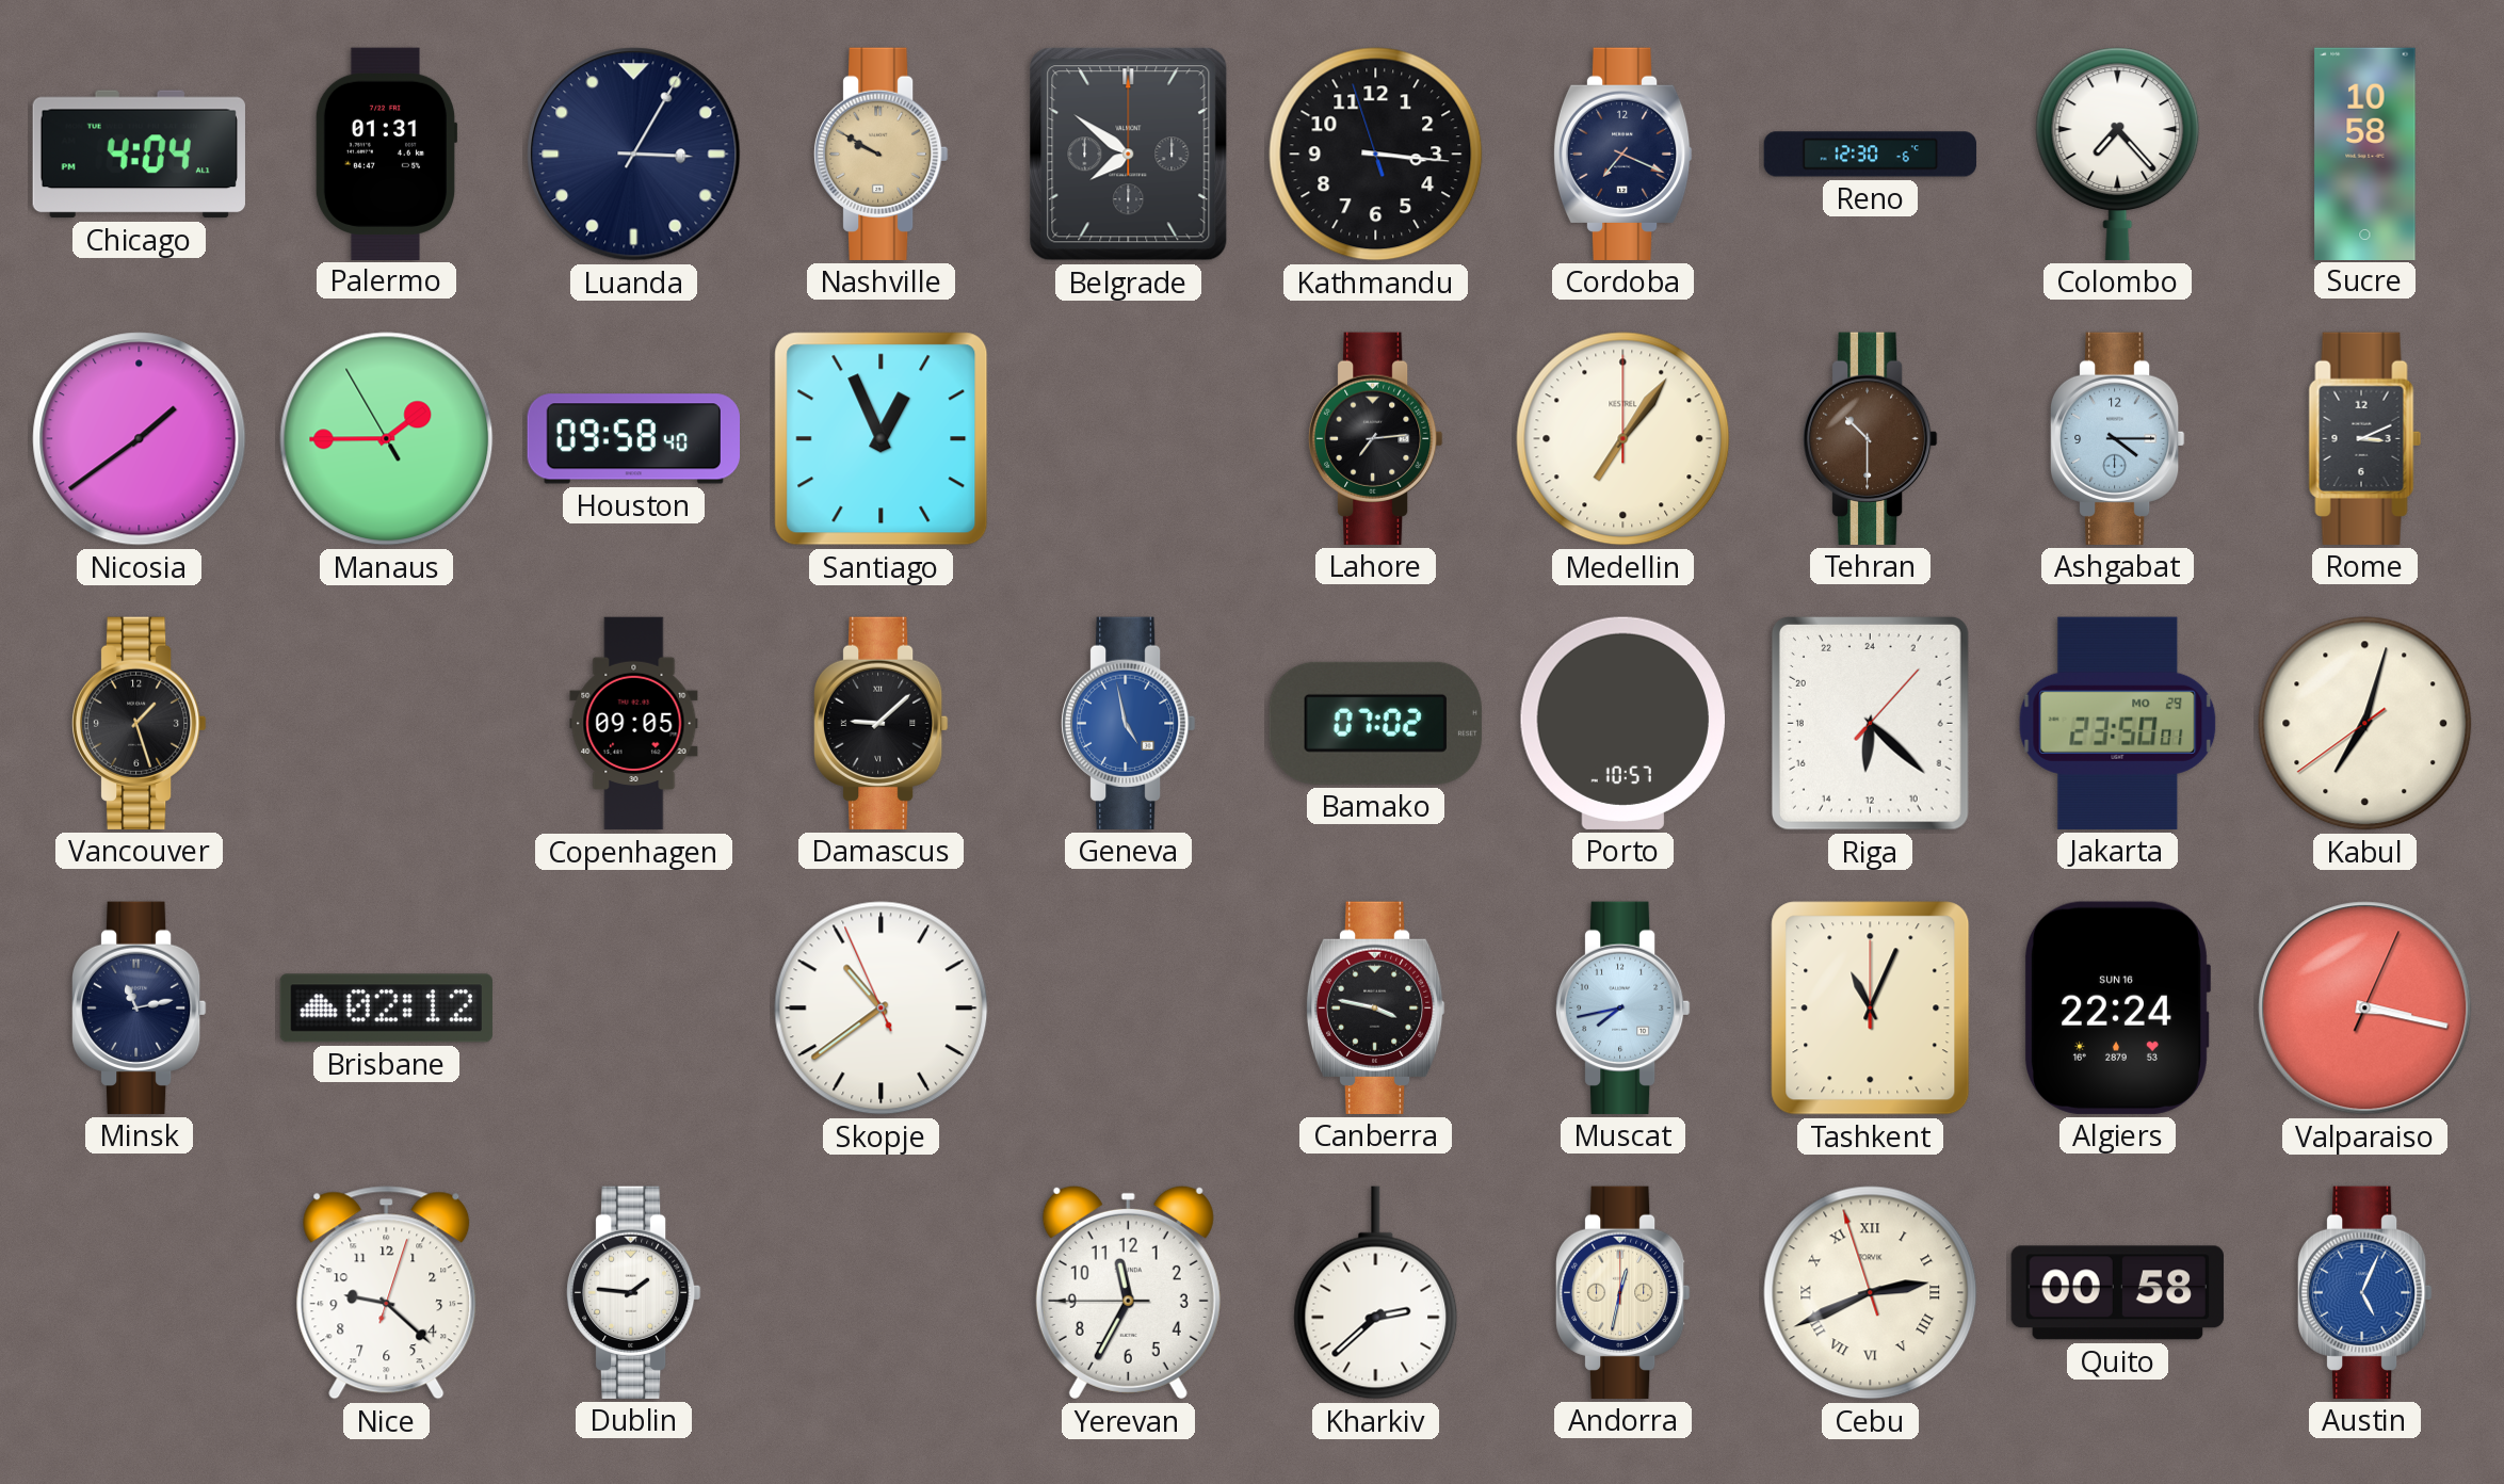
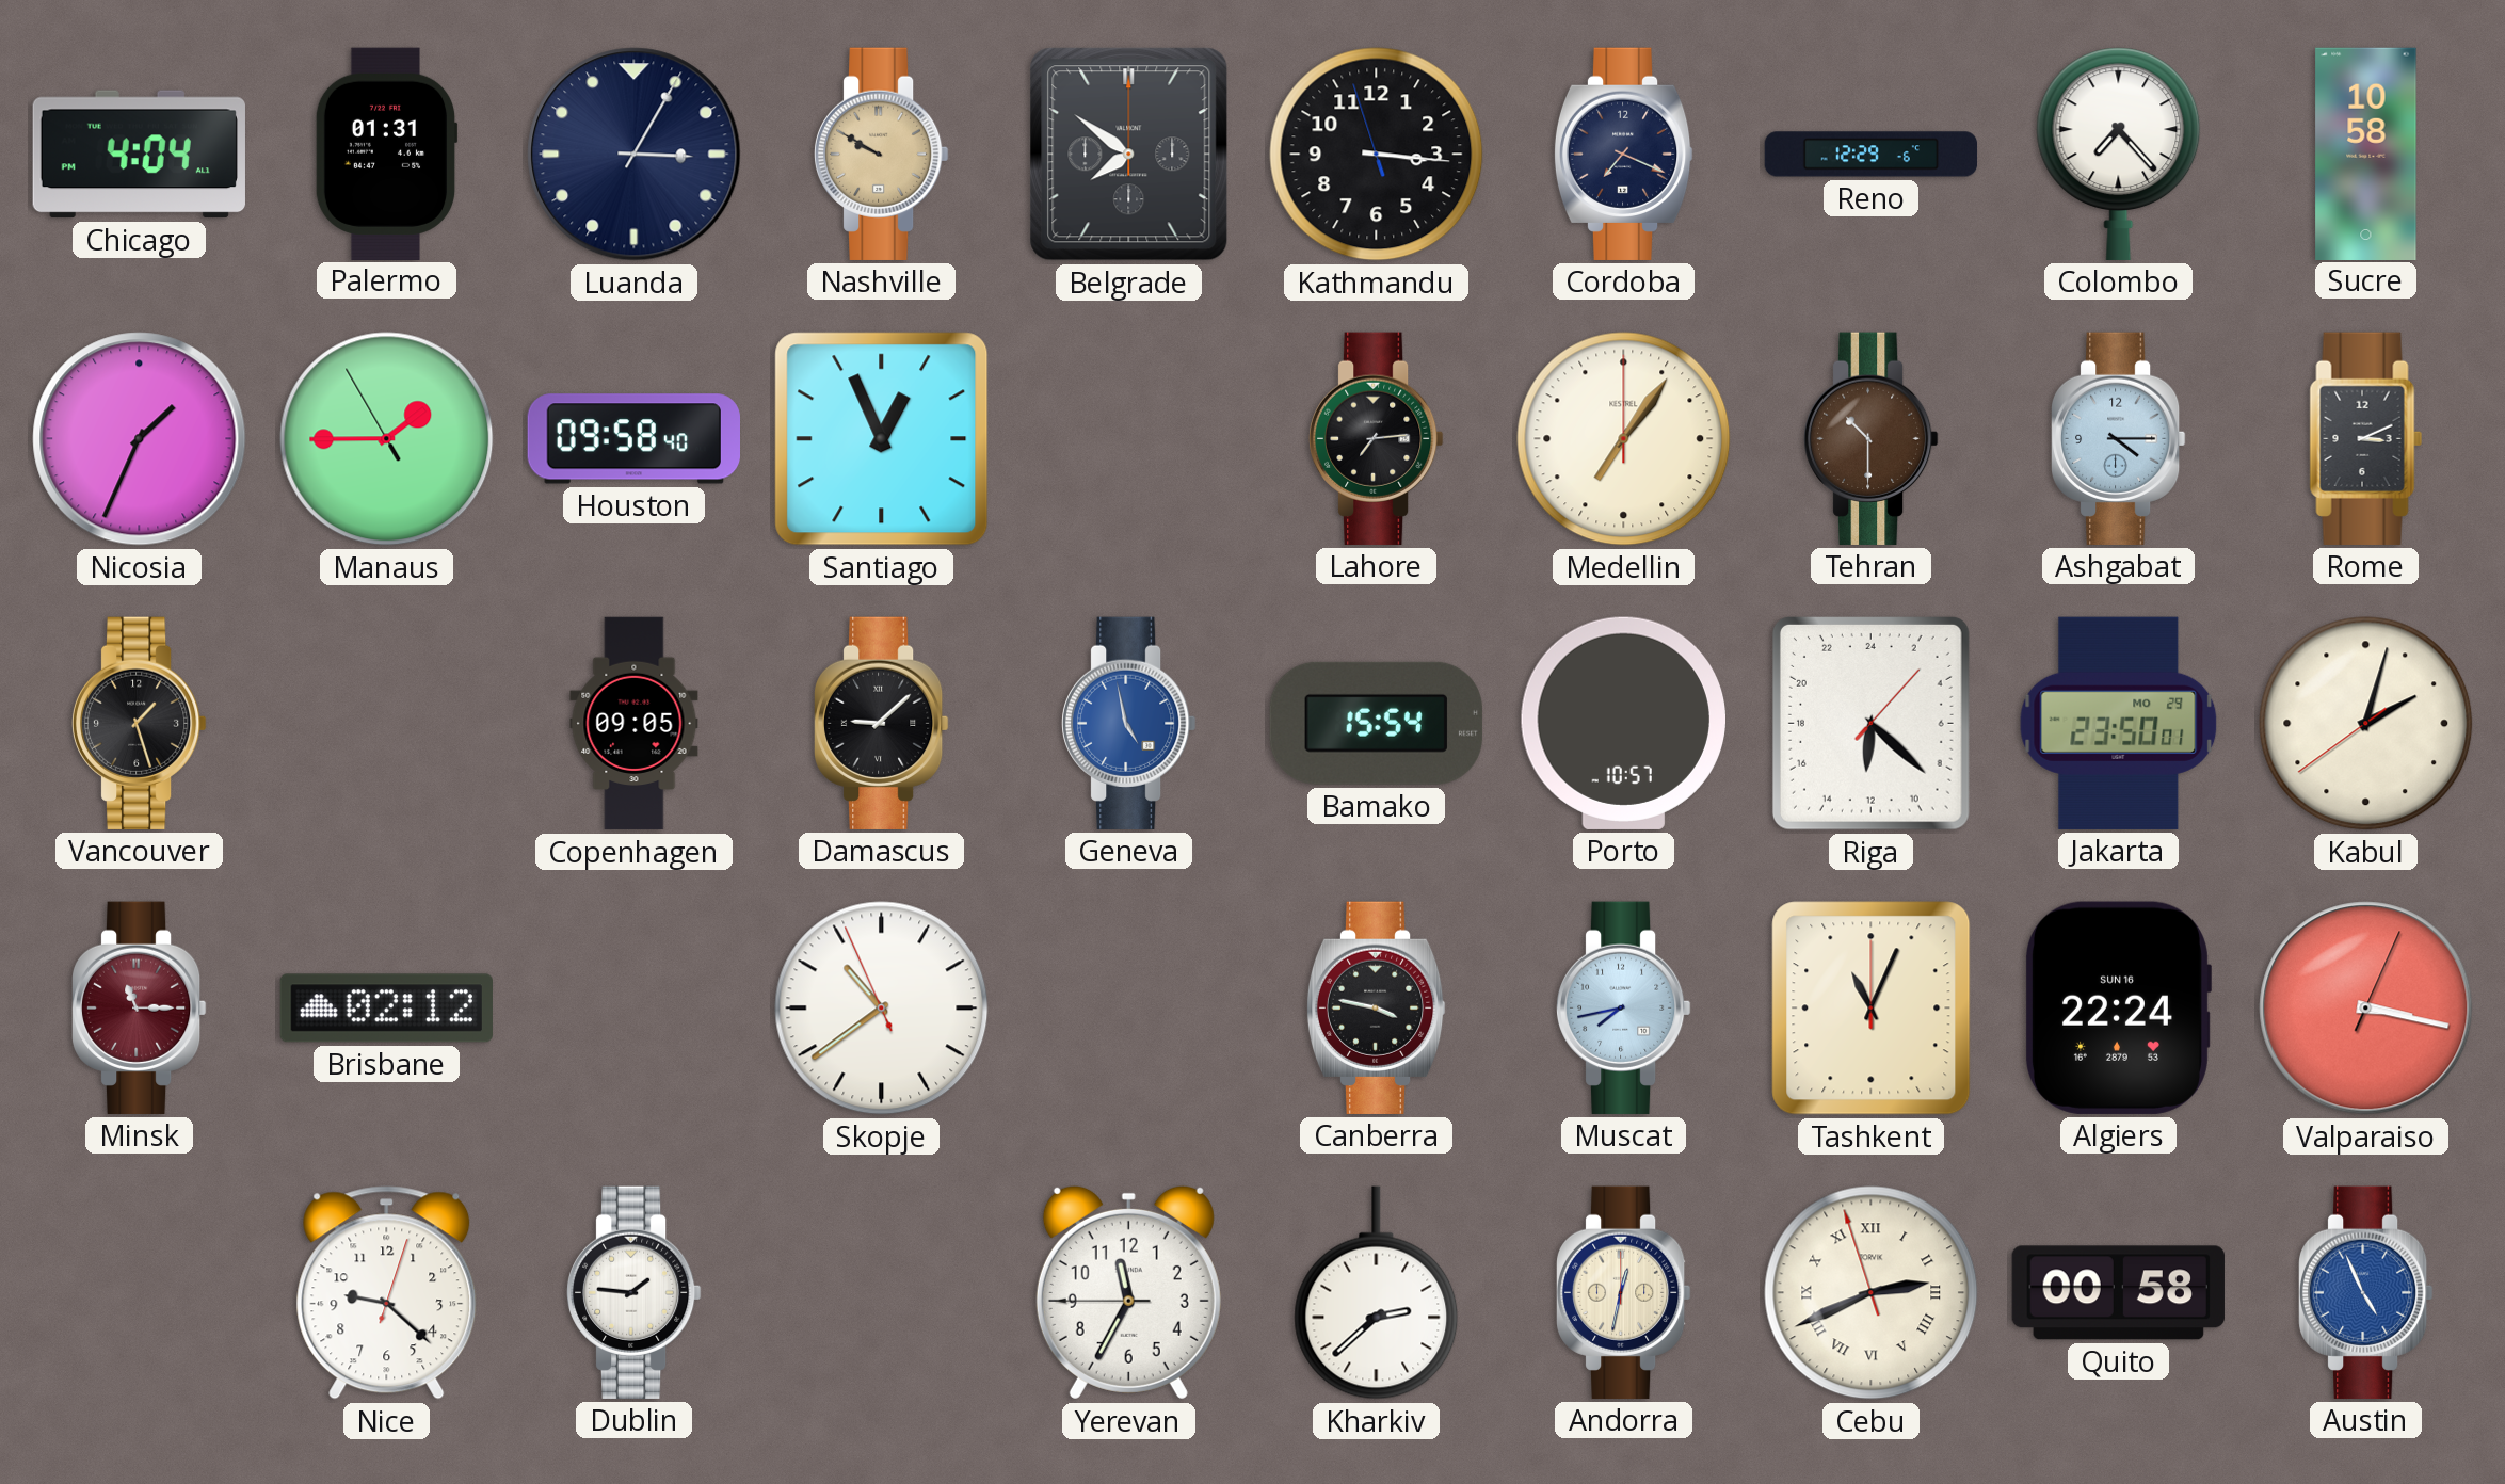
Reno: 12:30 -> 12:29 (1872, 155)
Nicosia: 1:39 -> 1:34 (140, 439)
Bamako: 07:02 -> 15:54 (1376, 723)
Kabul: 7:02 -> 2:02 (2366, 724)
Minsk: 11:13 -> 11:15 (139, 1007)
Minsk dial: navy -> burgundy (139, 1007)
Austin: 5:04 -> 4:56 (2365, 1292)
